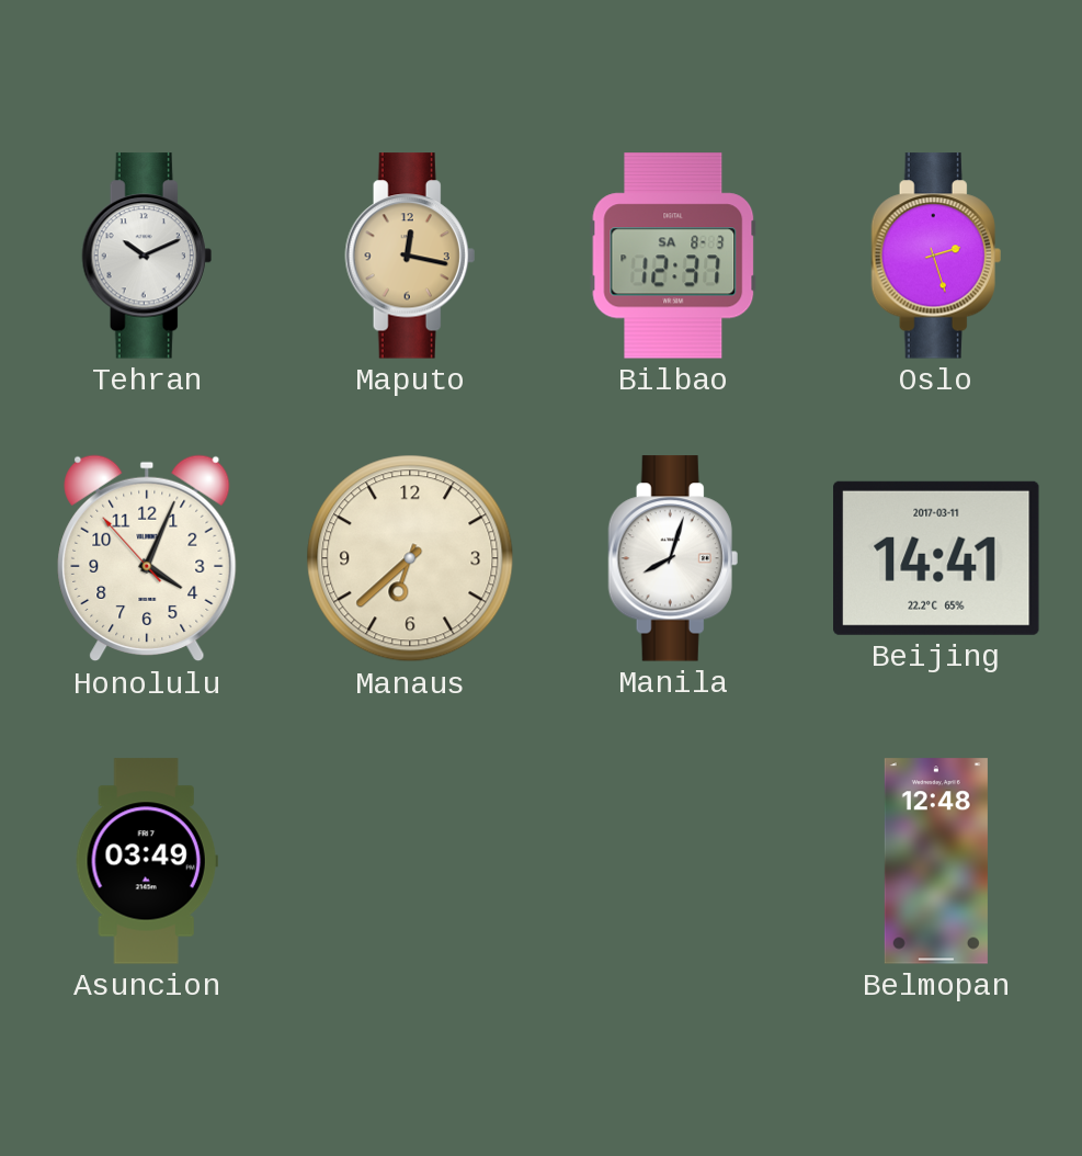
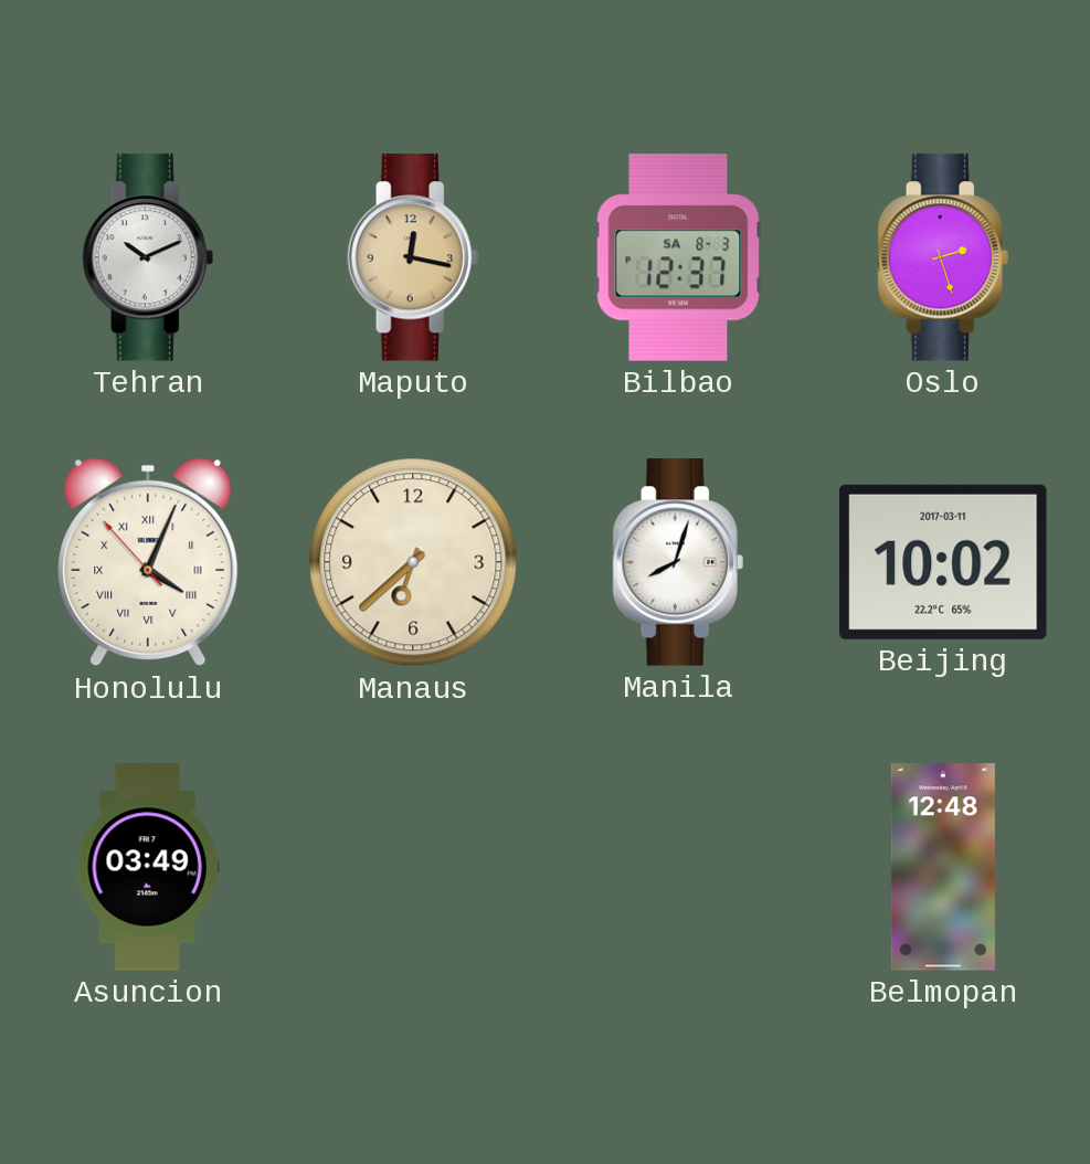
Honolulu numerals: Arabic -> Roman (148, 562)
Beijing: 14:41 -> 10:02 (943, 562)
